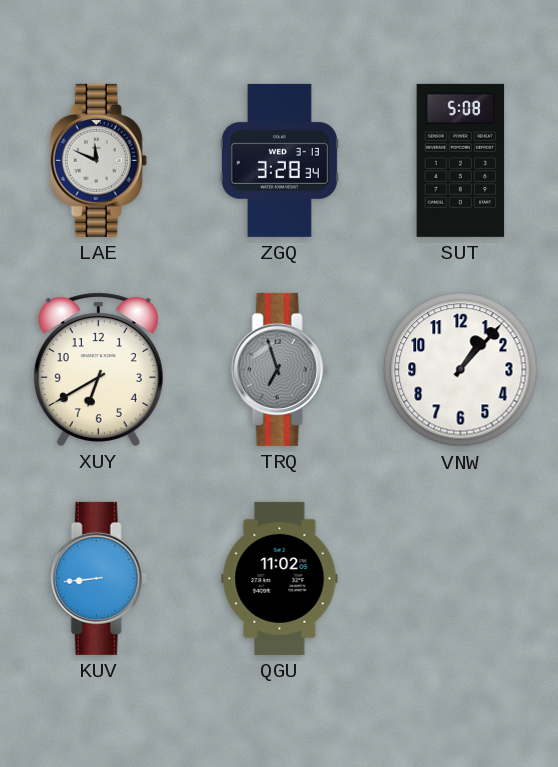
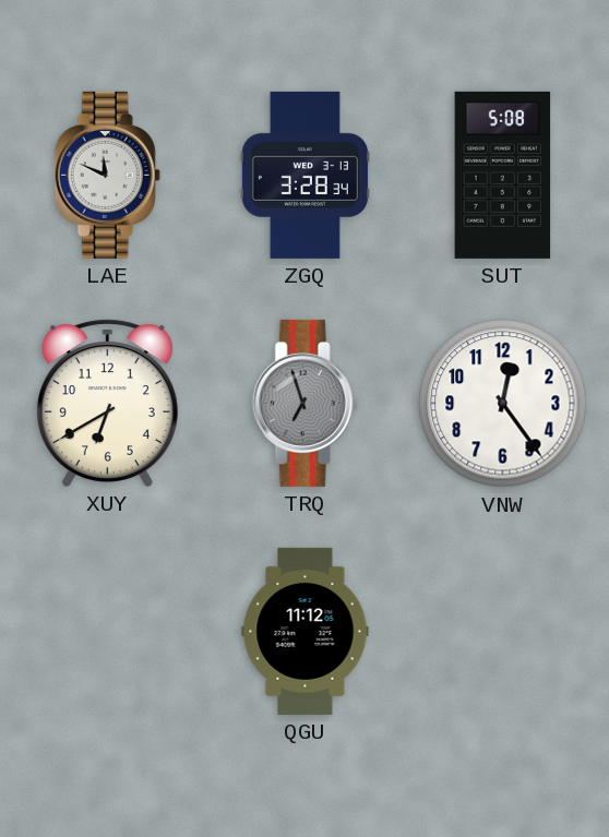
VNW: 1:07 -> 12:24 (503, 404)
KUV: 8:44 -> none (98, 578)
QGU: 11:02 -> 11:12 (306, 631)
